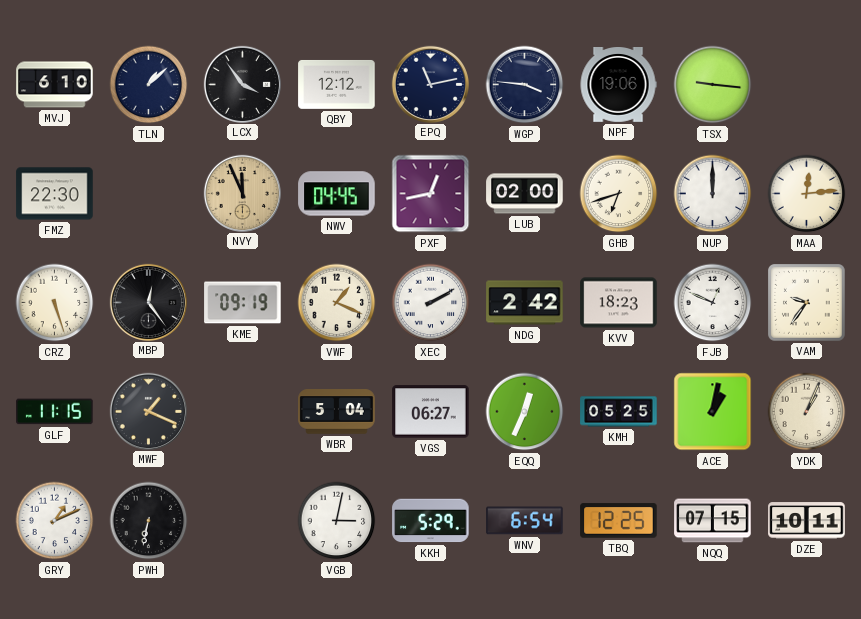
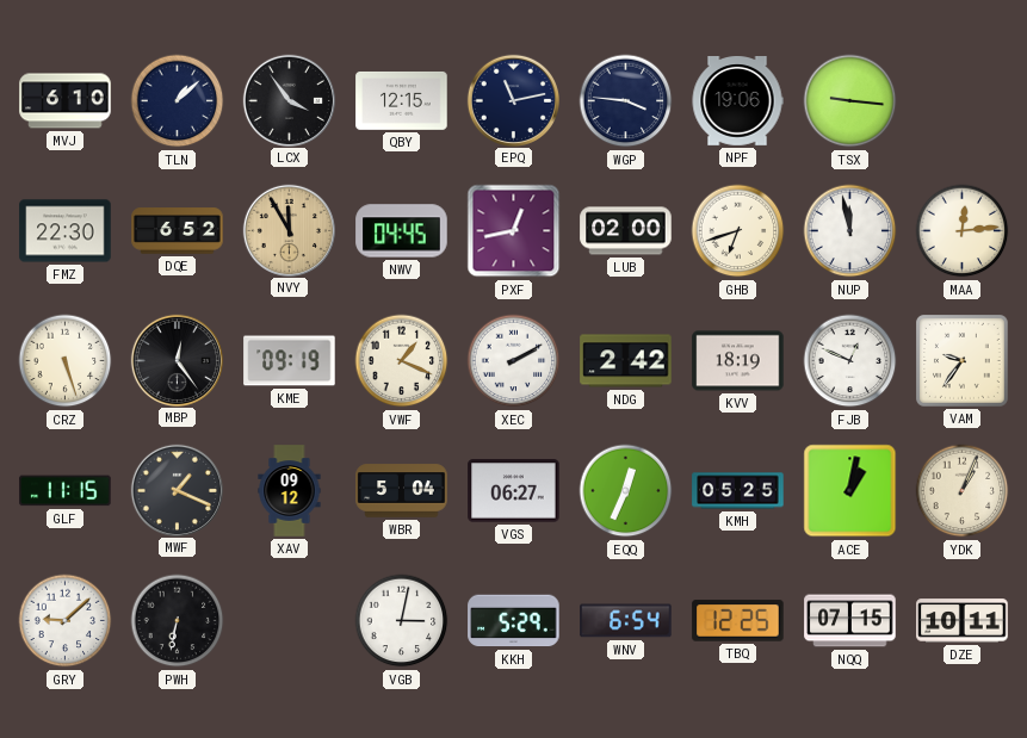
QBY: 12:12 -> 12:15 (402, 101)
DQE: none -> 6:52 (178, 231)
NVY: 11:56 -> 11:55 (289, 230)
NUP: 12:00 -> 11:58 (850, 231)
KVV: 18:23 -> 18:19 (738, 361)
XAV: none -> 09:12 (290, 491)
GRY: 1:11 -> 9:08 (66, 621)
